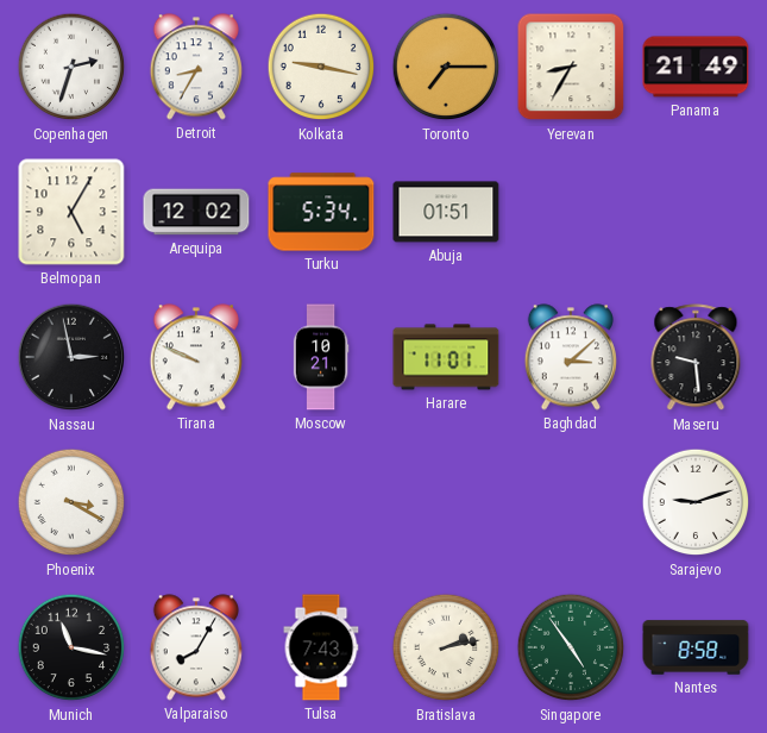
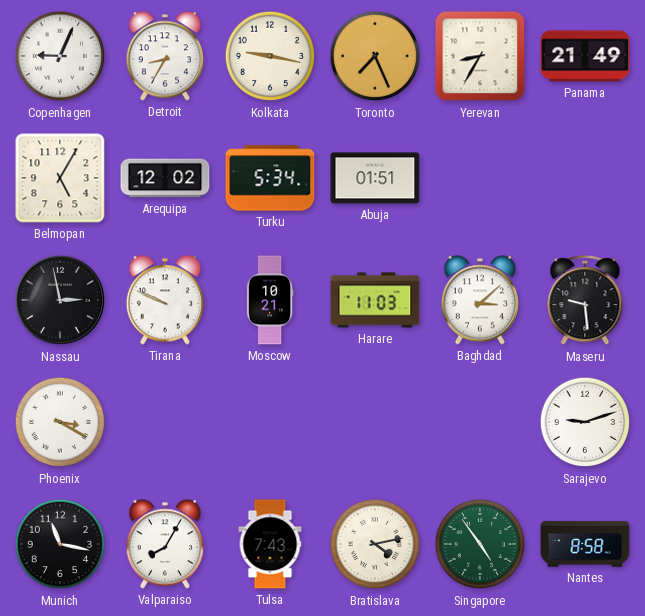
Copenhagen: 2:33 -> 9:04 (60, 56)
Toronto: 7:15 -> 7:26 (375, 56)
Harare: 11:01 -> 11:03 (375, 300)
Bratislava: 2:13 -> 4:13 (375, 544)
